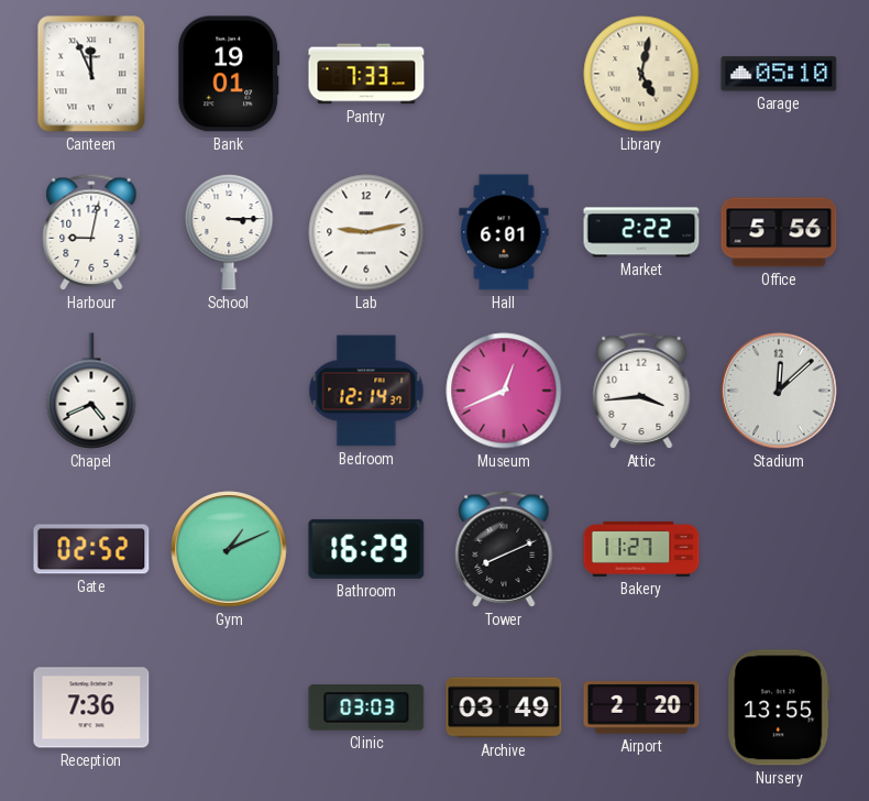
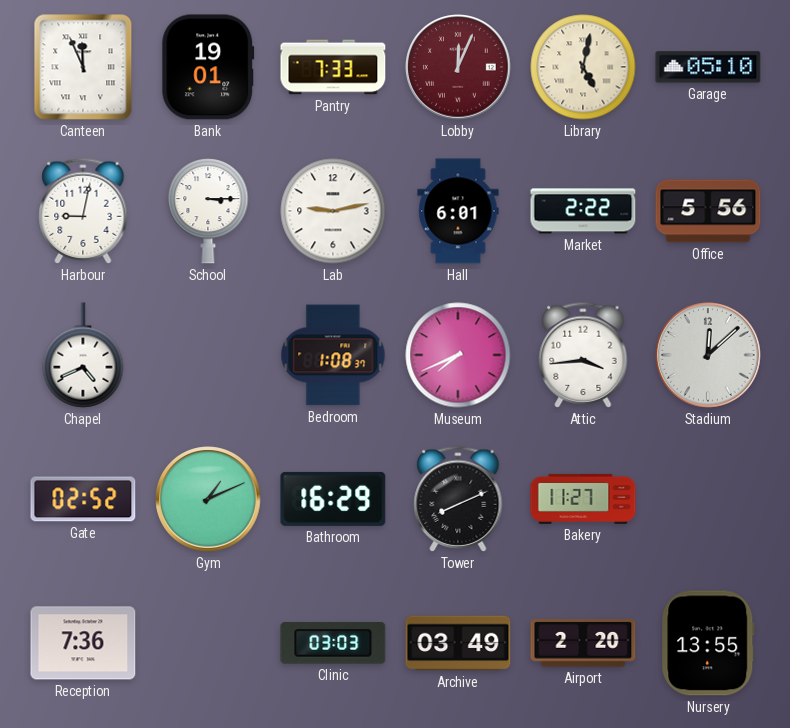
Lobby: none -> 12:04 (458, 67)
Bedroom: 12:14 -> 1:08 (333, 355)
Museum: 12:41 -> 7:41 (458, 355)
